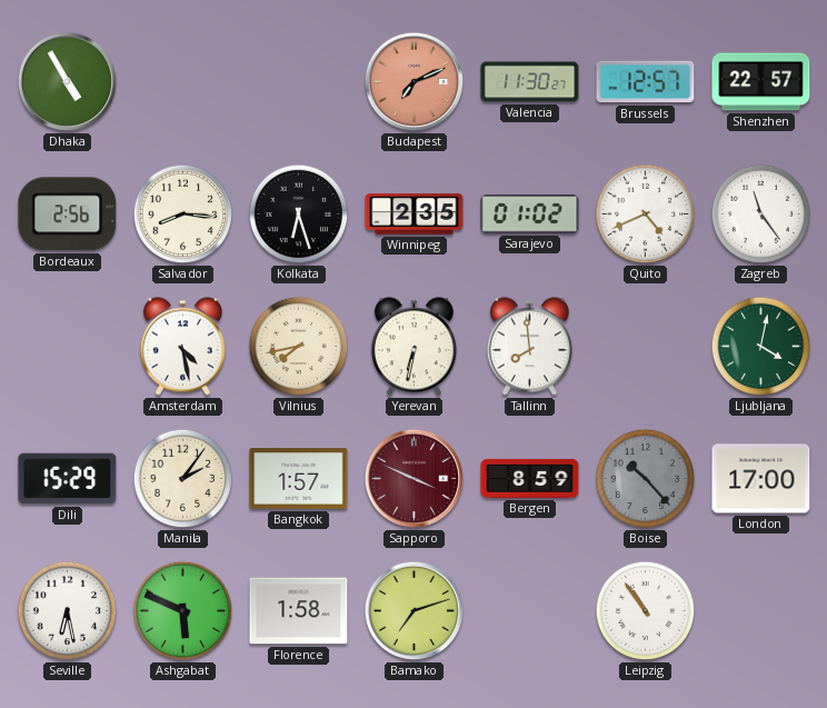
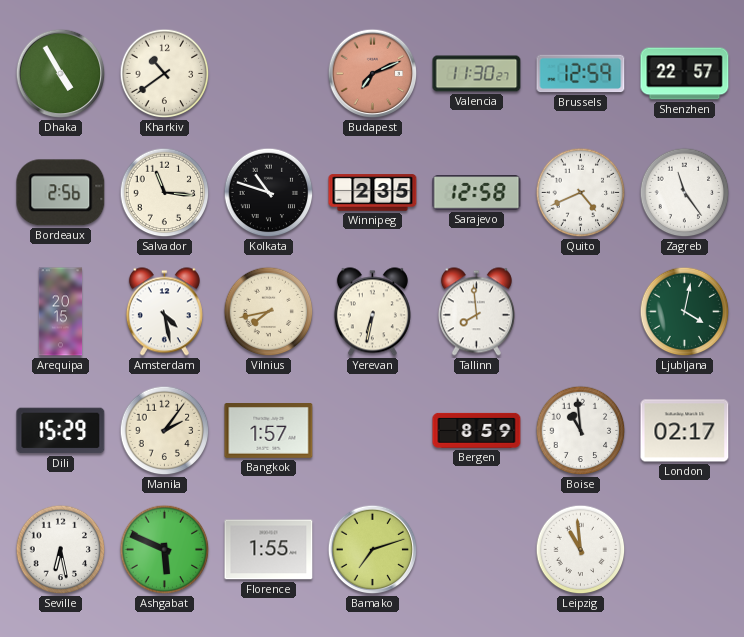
Kharkiv: none -> 10:39 (165, 74)
Brussels: 12:57 -> 12:59 (581, 74)
Salvador: 8:16 -> 11:16 (165, 193)
Kolkata: 6:27 -> 10:48 (269, 193)
Sarajevo: 01:02 -> 12:58 (477, 193)
Arequipa: none -> 20:15 (61, 312)
Sapporo: 3:49 -> none (415, 479)
Boise: 10:23 -> 10:59 (581, 431)
Boise dial: grey -> white (581, 431)
London: 17:00 -> 02:17 (685, 431)
Florence: 1:58 -> 1:55 (269, 550)
Leipzig: 10:54 -> 10:59 (581, 550)
